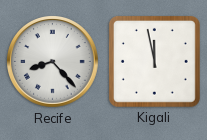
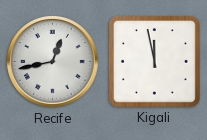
Recife: 8:23 -> 12:43 (53, 62)
